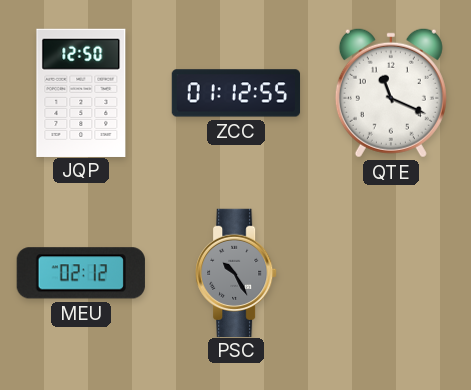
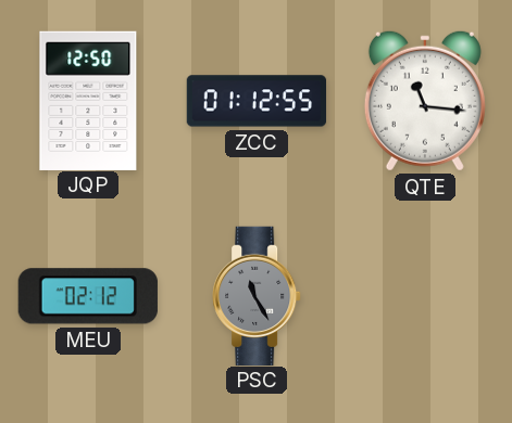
QTE: 11:19 -> 11:16 (425, 101)
PSC: 10:25 -> 11:25 (257, 295)
